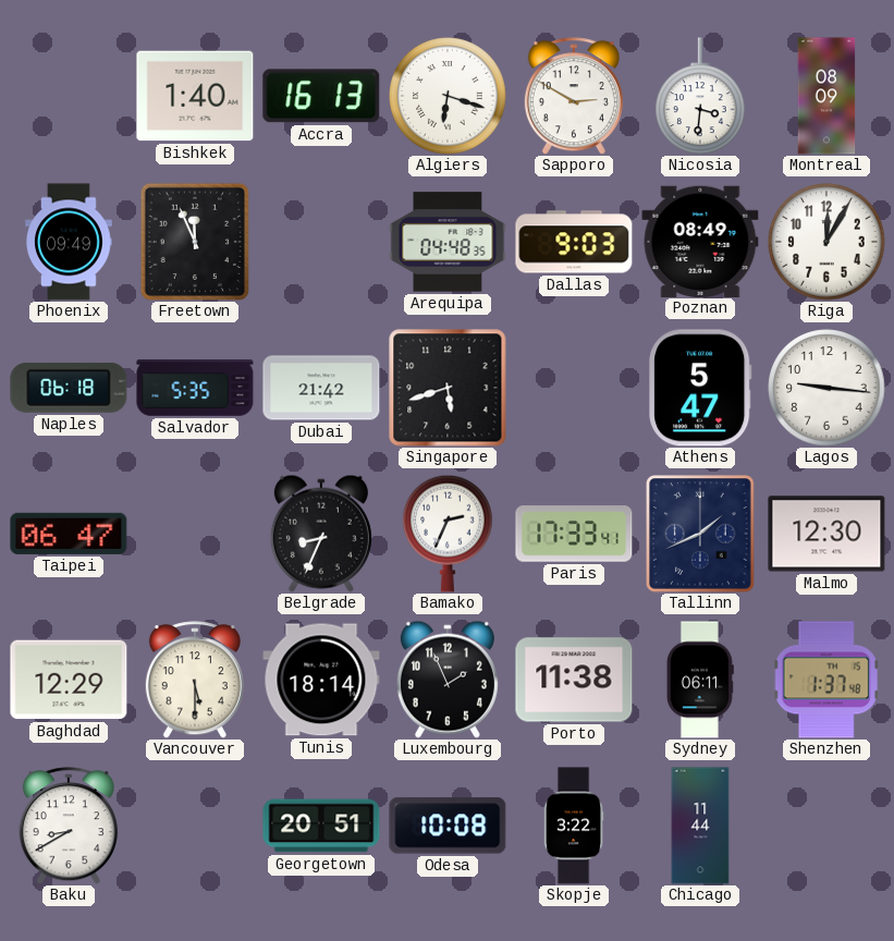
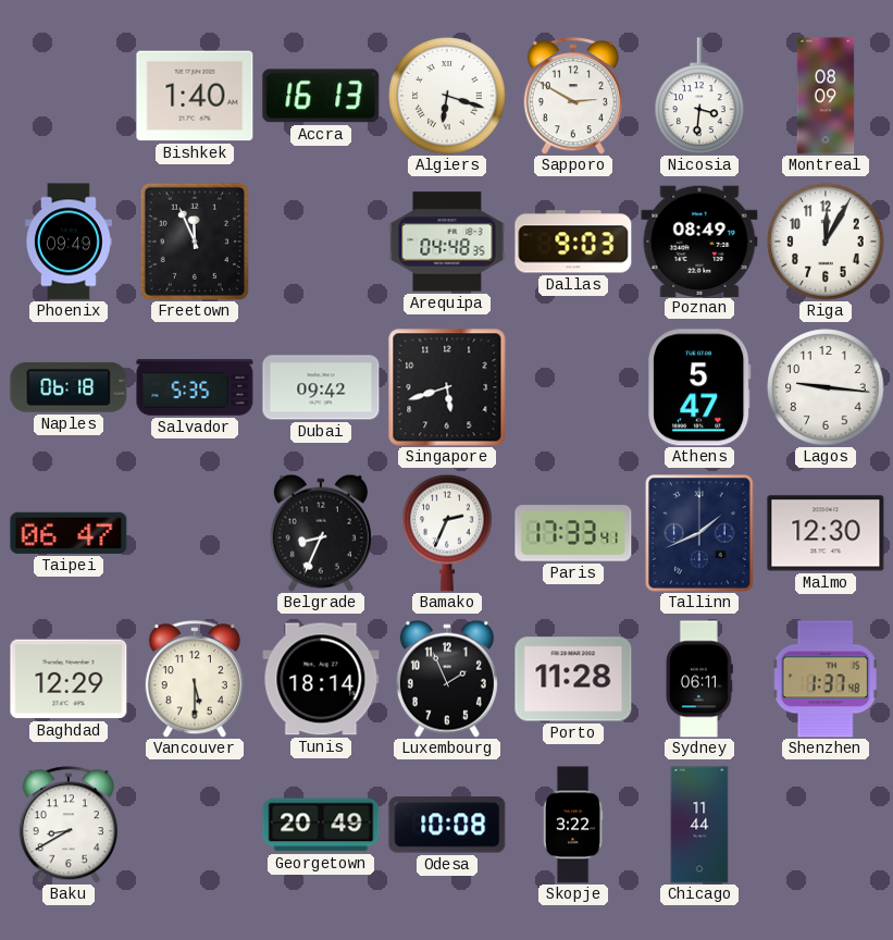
Dubai: 21:42 -> 09:42 (321, 387)
Porto: 11:38 -> 11:28 (573, 679)
Georgetown: 20:51 -> 20:49 (321, 825)
